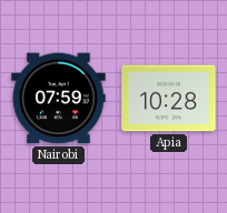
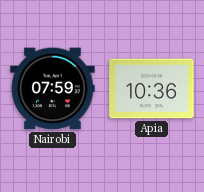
Apia: 10:28 -> 10:36 (152, 89)
